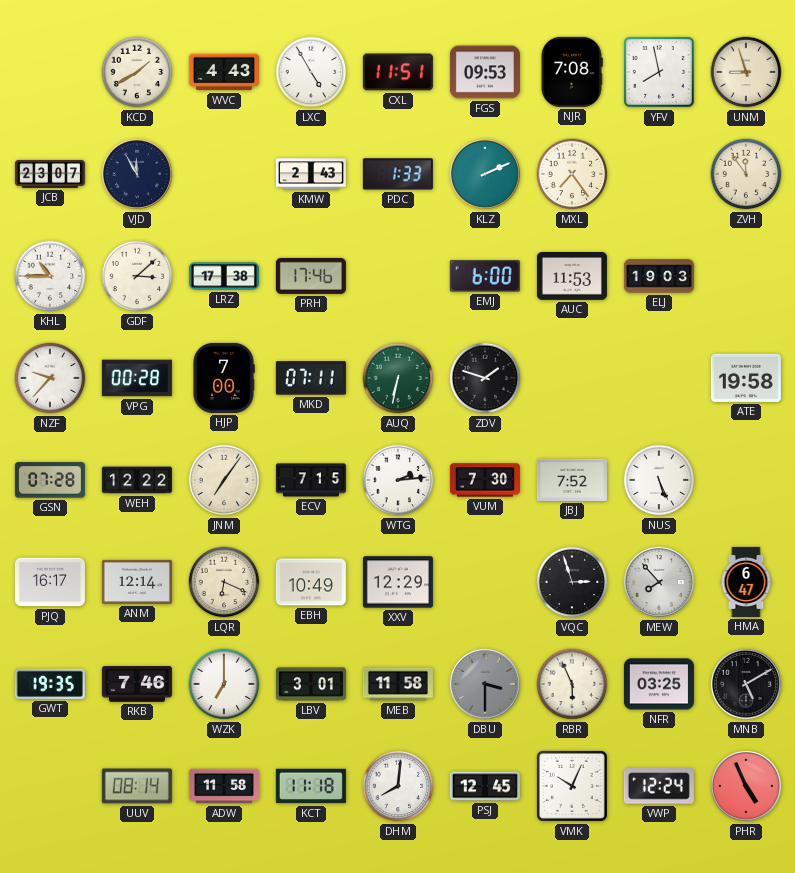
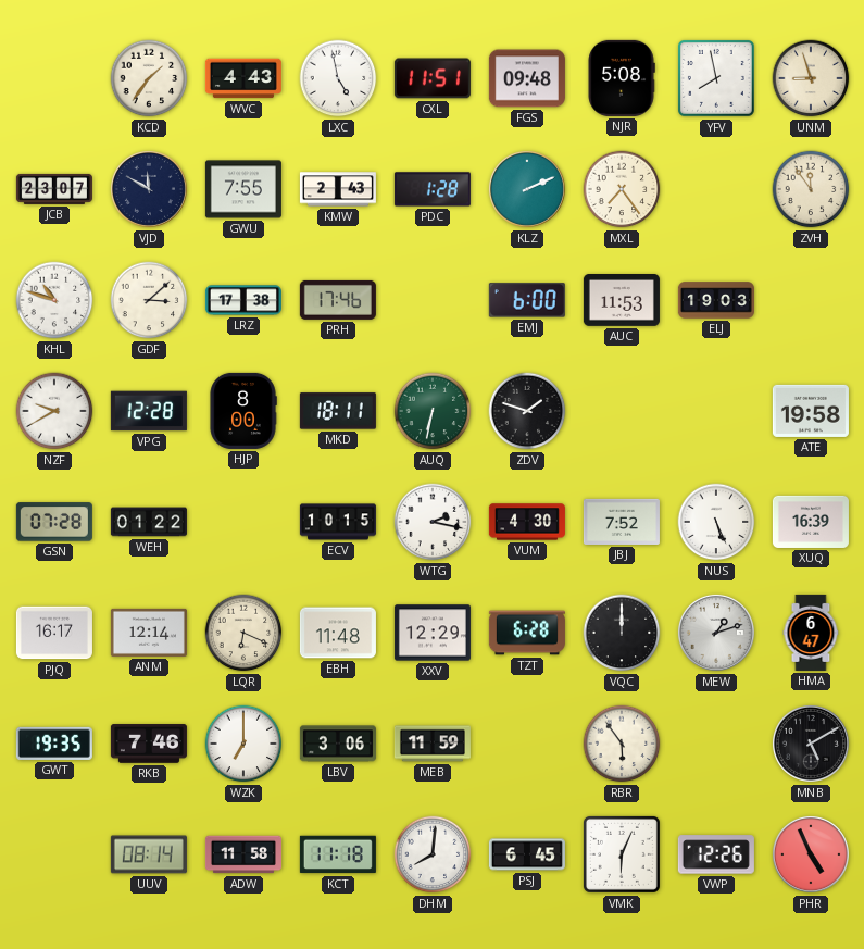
KCD: 1:40 -> 1:36 (149, 78)
LXC: 4:55 -> 4:58 (338, 78)
FGS: 09:53 -> 09:48 (527, 78)
NJR: 7:08 -> 5:08 (622, 78)
VJD: 11:55 -> 11:50 (149, 189)
GWU: none -> 7:55 (243, 189)
PDC: 1:33 -> 1:28 (433, 189)
KHL: 10:45 -> 10:48 (54, 300)
NZF: 9:37 -> 9:40 (54, 411)
VPG: 00:28 -> 12:28 (149, 411)
HJP: 7:00 -> 8:00 (243, 411)
MKD: 07:11 -> 18:11 (338, 411)
WEH: 12:22 -> 01:22 (149, 522)
JNM: 7:06 -> none (224, 480)
ECV: 7:15 -> 10:15 (338, 522)
WTG: 2:14 -> 2:17 (433, 522)
VUM: 7:30 -> 4:30 (527, 522)
XUQ: none -> 16:39 (811, 522)
EBH: 10:49 -> 11:48 (338, 633)
TZT: none -> 6:28 (527, 633)
VQC: 2:57 -> 12:00 (622, 633)
MEW: 7:53 -> 1:12 (716, 633)
LBV: 3:01 -> 3:06 (338, 744)
MEB: 11:58 -> 11:59 (433, 744)
DBU: 3:30 -> none (485, 684)
RBR: 5:56 -> 5:54 (622, 744)
NFR: 03:25 -> none (659, 684)
PSJ: 12:45 -> 6:45 (527, 854)
VMK: 10:04 -> 6:04 (622, 854)
VWP: 12:24 -> 12:26 (716, 854)
